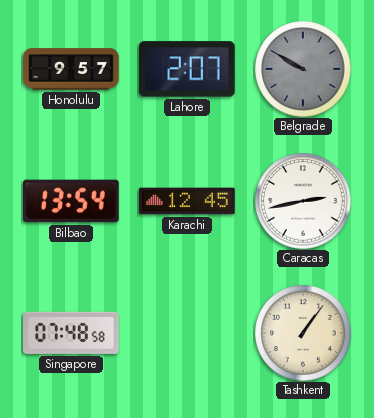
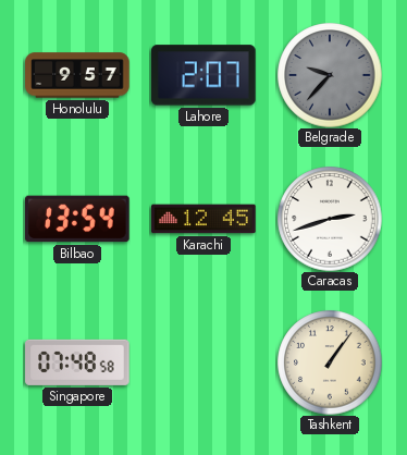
Belgrade: 9:50 -> 9:37 (330, 75)
Caracas: 2:43 -> 2:42 (330, 219)
